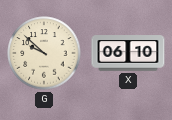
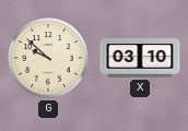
X: 06:10 -> 03:10 (140, 58)
